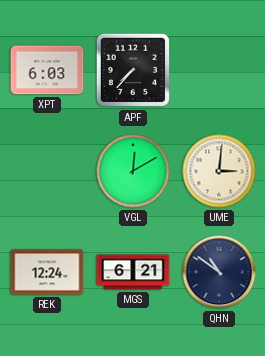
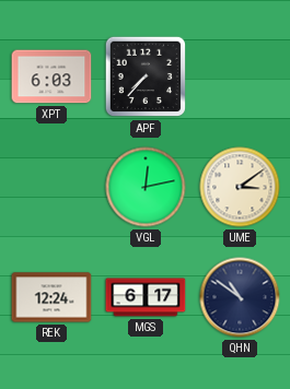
VGL: 12:10 -> 12:13 (146, 187)
UME: 3:01 -> 3:09 (240, 187)
MGS: 6:21 -> 6:17 (146, 297)
